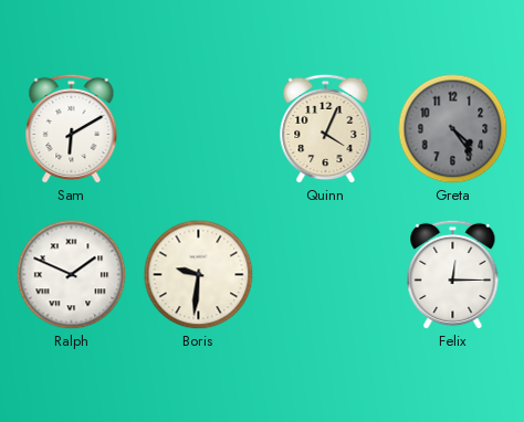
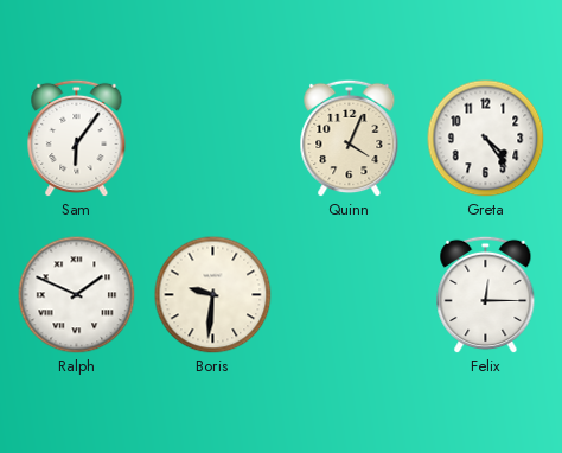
Sam: 6:10 -> 6:06 (77, 139)
Greta dial: grey -> white (486, 139)
